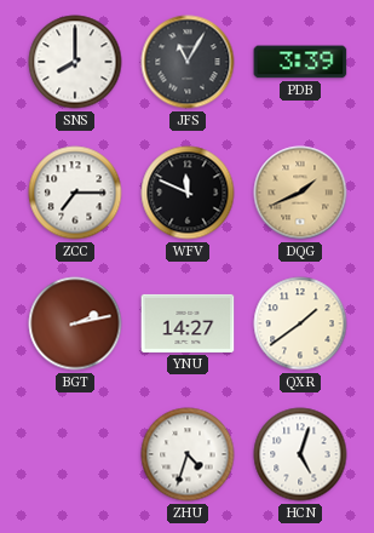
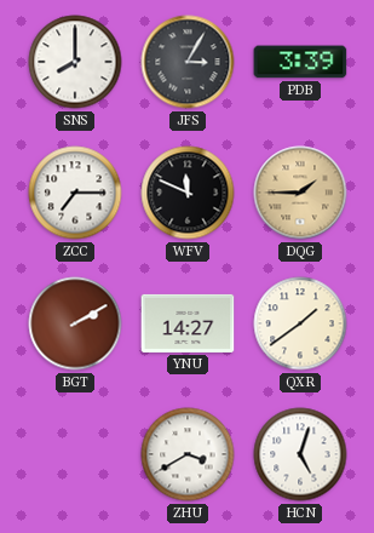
JFS: 11:05 -> 3:05 (188, 62)
DQG: 1:41 -> 1:45 (300, 193)
BGT: 2:13 -> 2:10 (75, 323)
ZHU: 4:33 -> 3:40 (188, 454)
